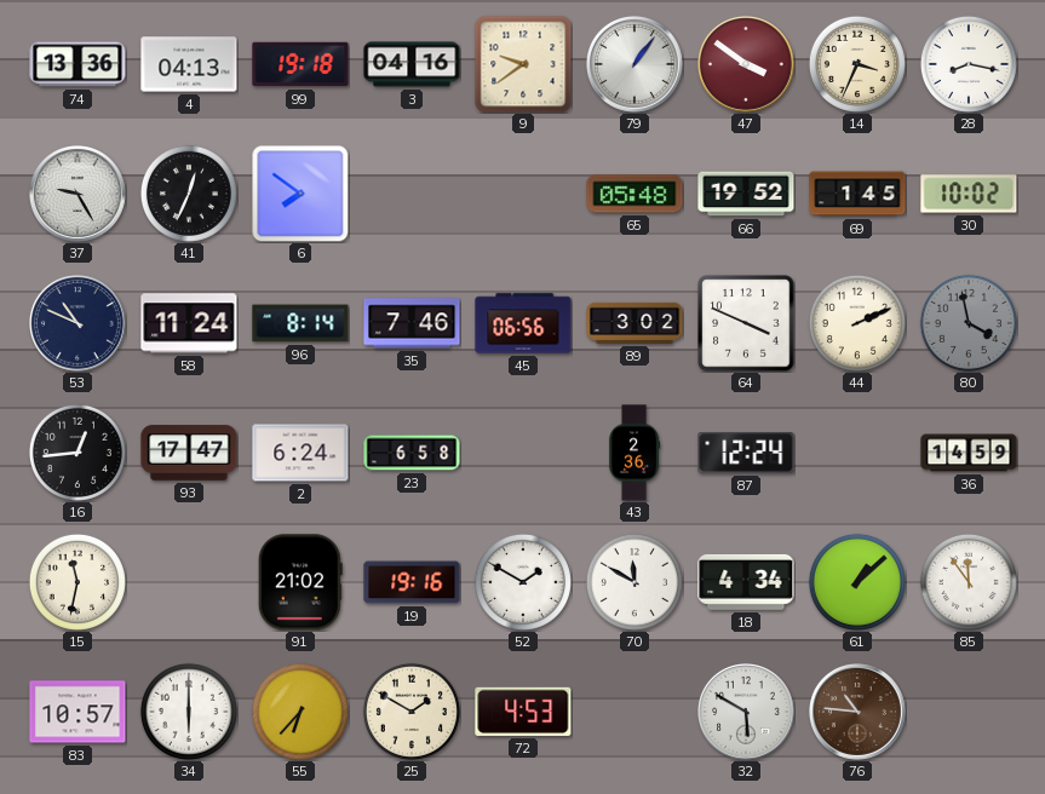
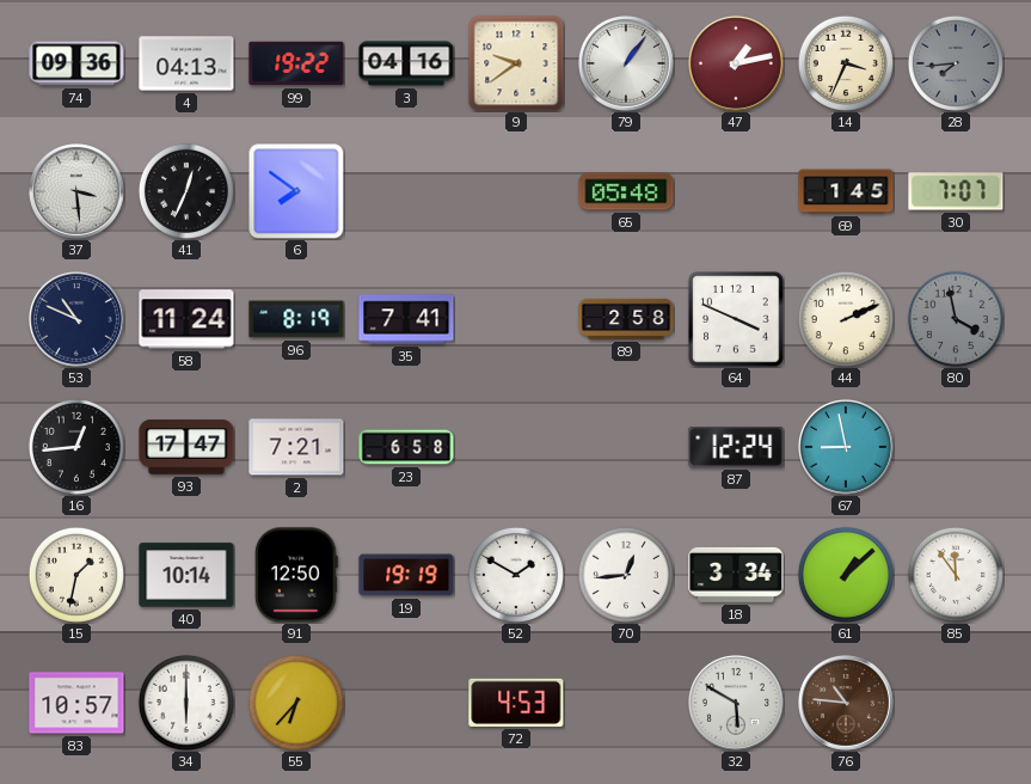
74: 13:36 -> 09:36 (76, 63)
99: 19:18 -> 19:22 (296, 63)
47: 3:51 -> 1:13 (737, 65)
28: 8:17 -> 7:44 (956, 63)
28 dial: white -> grey (956, 63)
37: 9:25 -> 3:29 (78, 192)
66: 19:52 -> none (746, 194)
30: 10:02 -> 7:07 (956, 191)
96: 8:14 -> 8:19 (296, 319)
35: 7:46 -> 7:41 (406, 319)
45: 06:56 -> none (523, 323)
89: 3:02 -> 2:58 (626, 319)
2: 6:24 -> 7:21 (296, 447)
43: 2:36 -> none (635, 453)
67: none -> 8:58 (847, 448)
36: 14:59 -> none (969, 453)
15: 11:32 -> 1:32 (76, 575)
40: none -> 10:14 (186, 575)
91: 21:02 -> 12:50 (296, 575)
19: 19:16 -> 19:19 (406, 575)
70: 11:50 -> 12:44 (626, 575)
18: 4:34 -> 3:34 (736, 575)
25: 1:50 -> none (412, 712)
